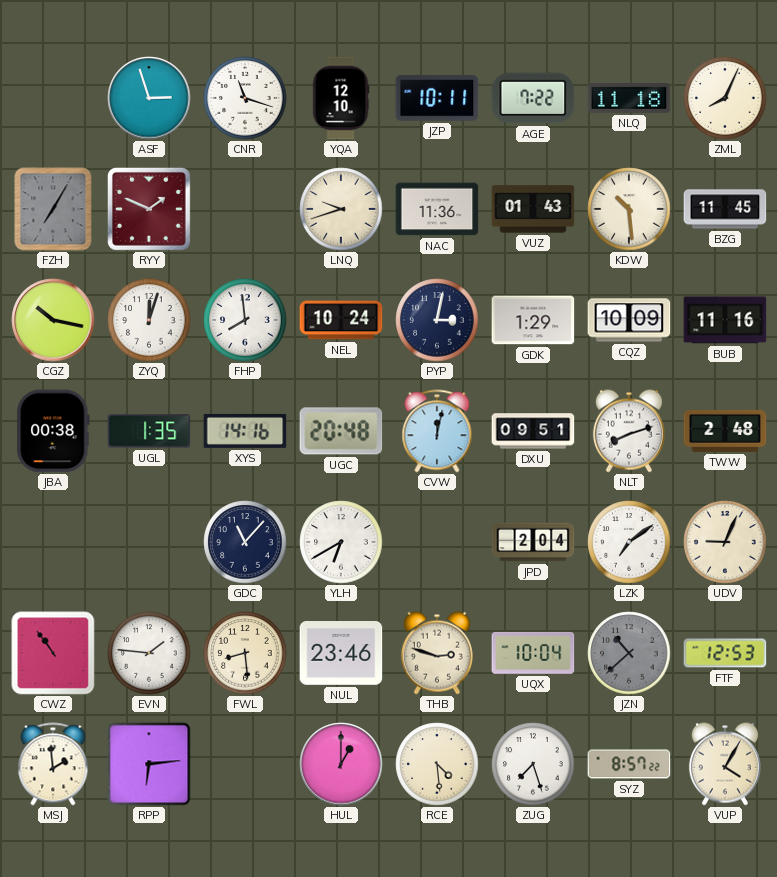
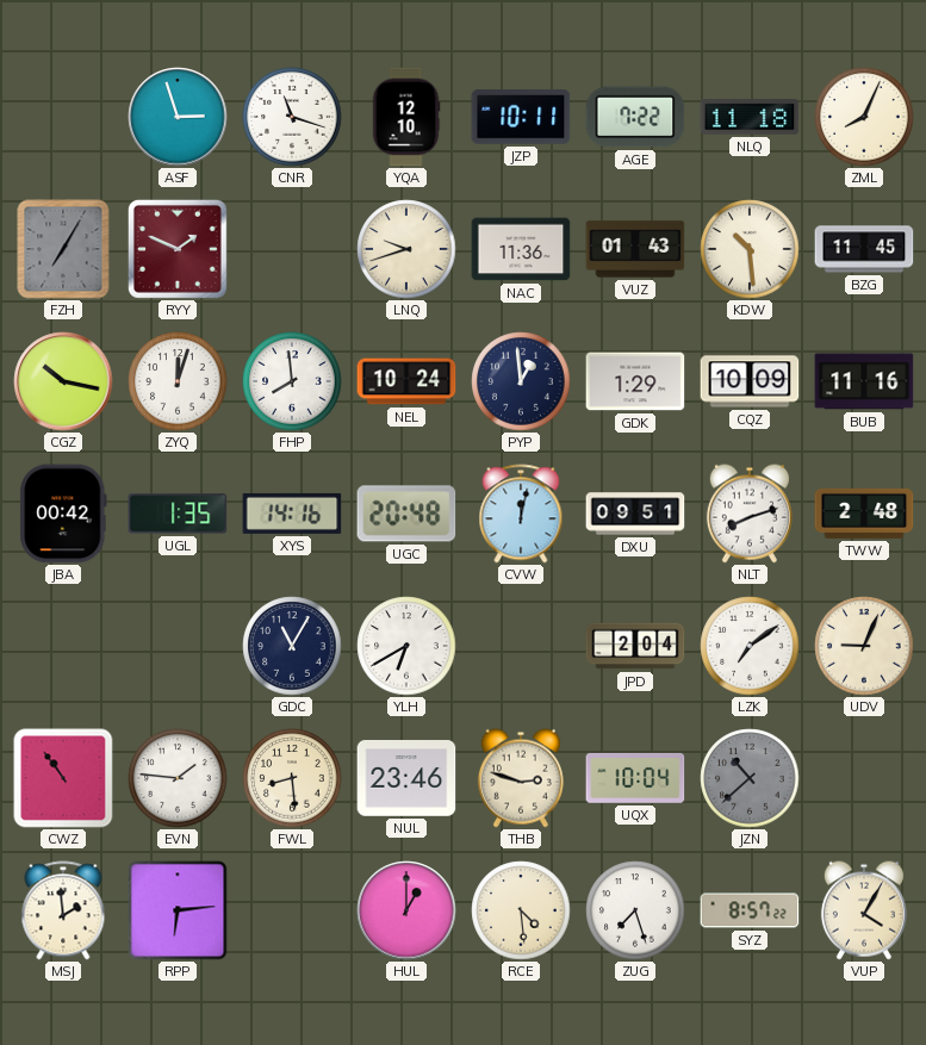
PYP: 3:02 -> 12:59 (521, 381)
JBA: 00:38 -> 00:42 (63, 514)
GDC: 11:07 -> 11:05 (292, 646)
FTF: 12:53 -> none (725, 653)
